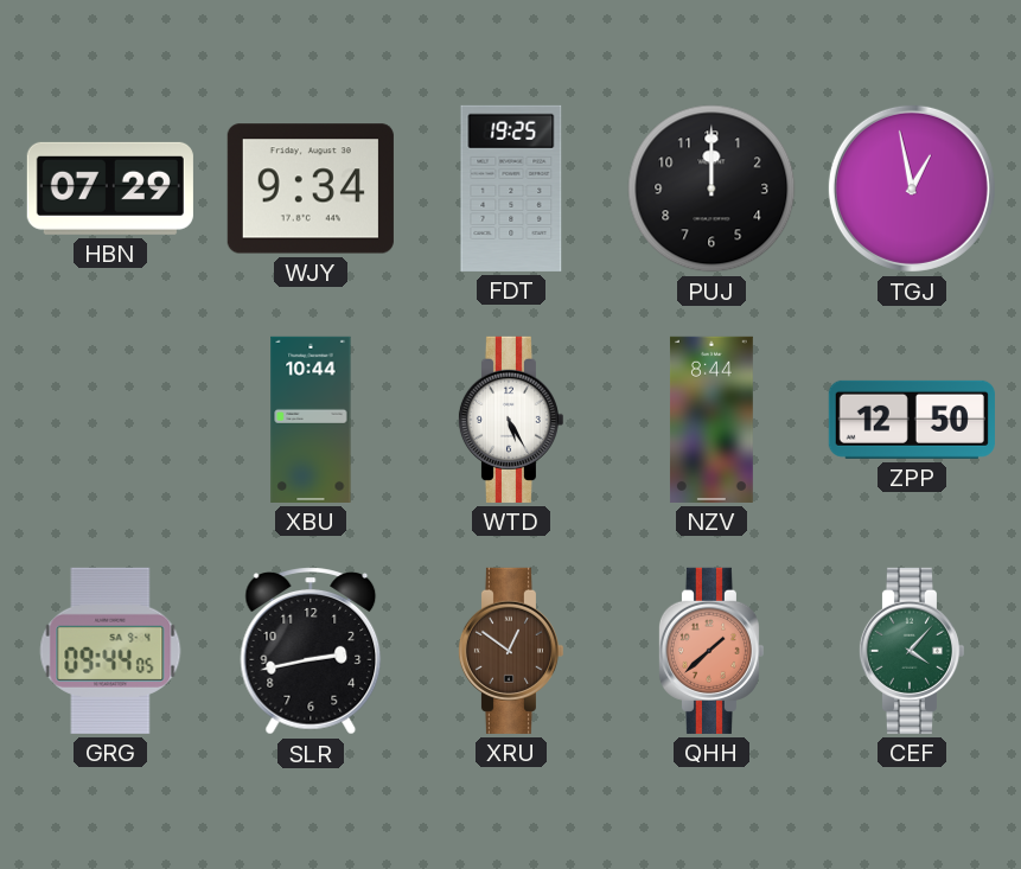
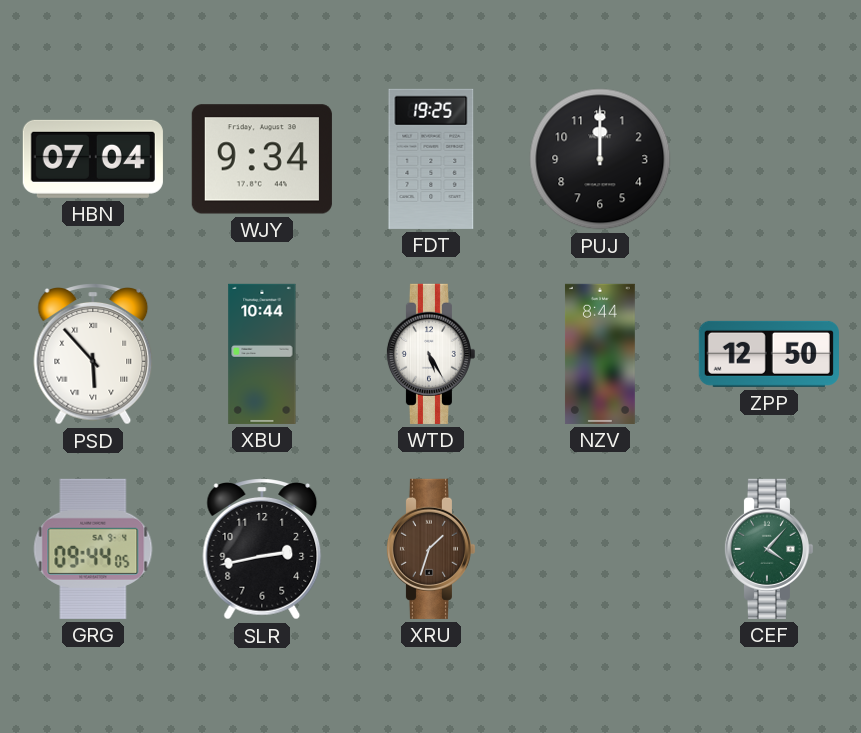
HBN: 07:29 -> 07:04 (93, 159)
TGJ: 12:58 -> none (912, 189)
PSD: none -> 5:53 (93, 354)
XRU: 12:51 -> 1:33 (430, 549)
QHH: 1:38 -> none (710, 651)
